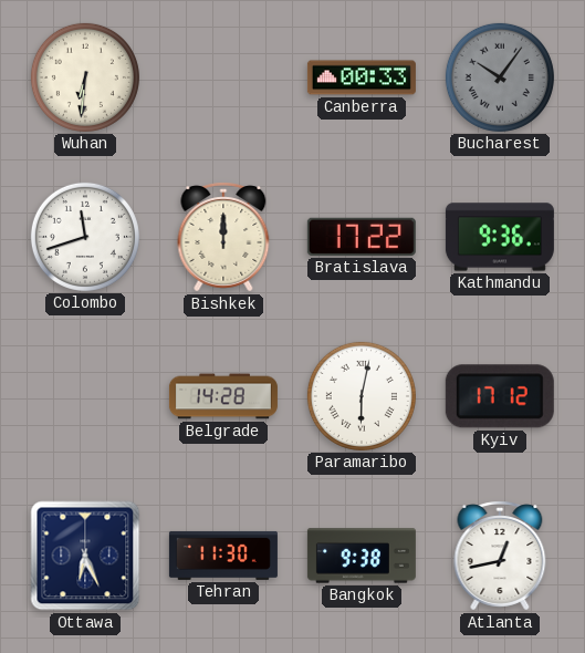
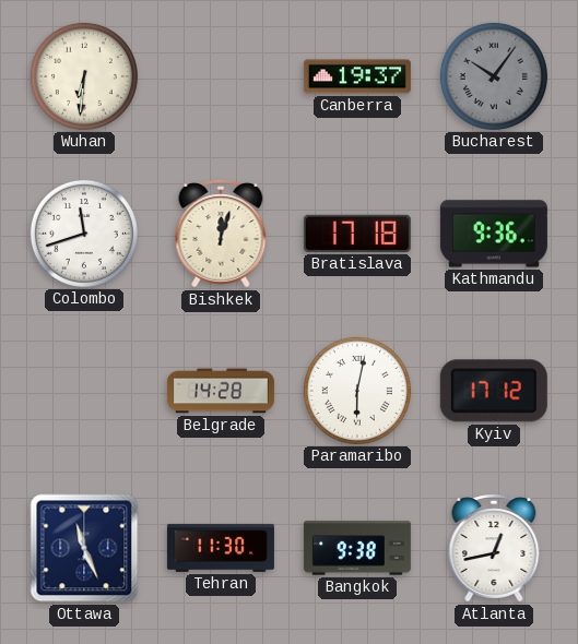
Canberra: 00:33 -> 19:37 (357, 76)
Bishkek: 12:00 -> 12:03 (221, 234)
Bratislava: 17:22 -> 17:18 (357, 234)
Ottawa: 6:26 -> 11:26 (84, 548)
